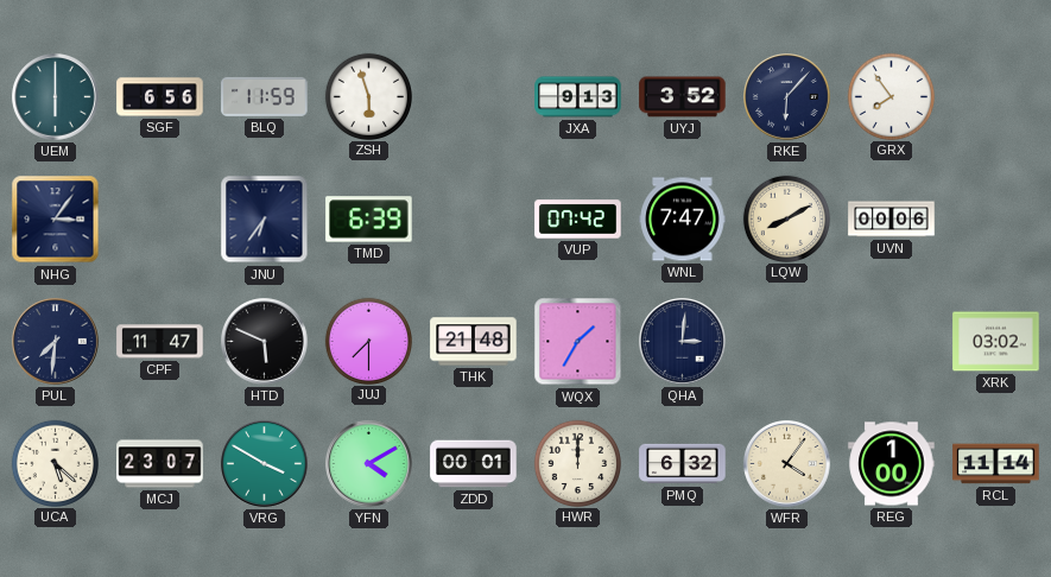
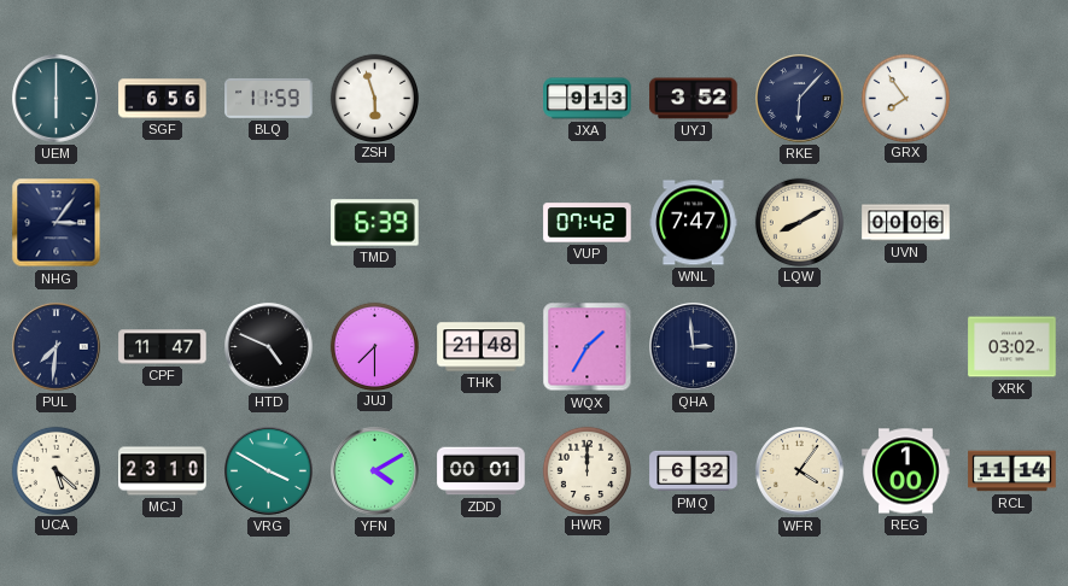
JNU: 6:36 -> none (265, 220)
HTD: 5:49 -> 4:49 (269, 347)
QHA: 3:01 -> 2:59 (694, 347)
MCJ: 23:07 -> 23:10 (163, 471)
